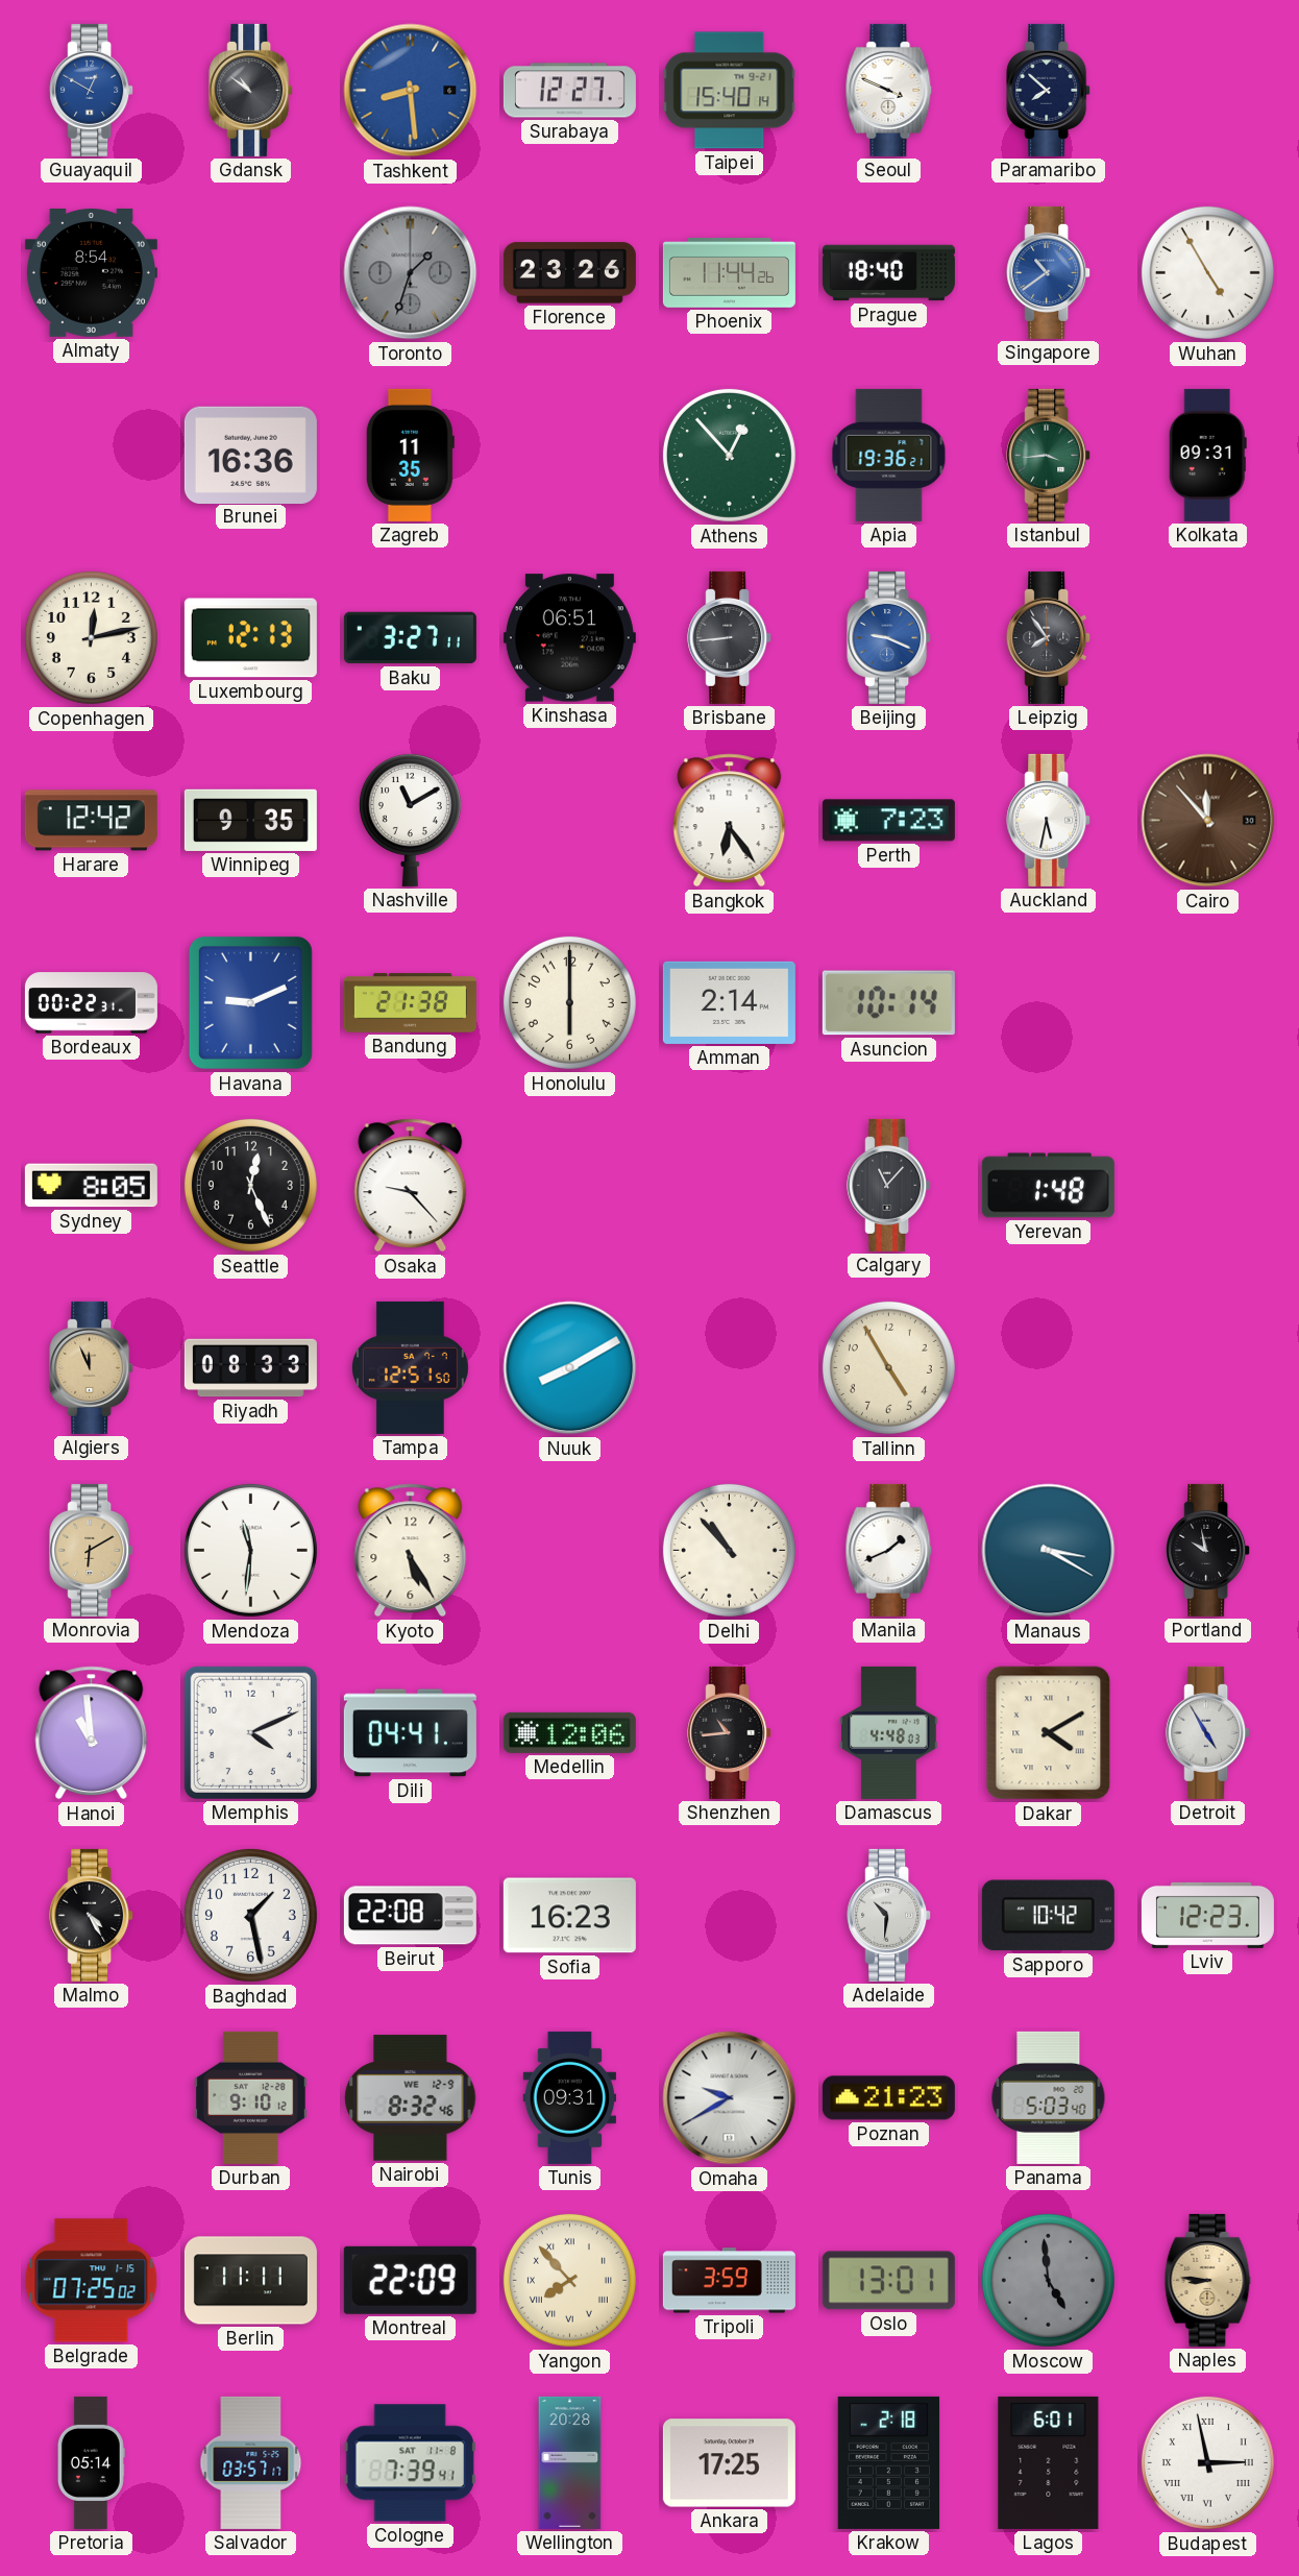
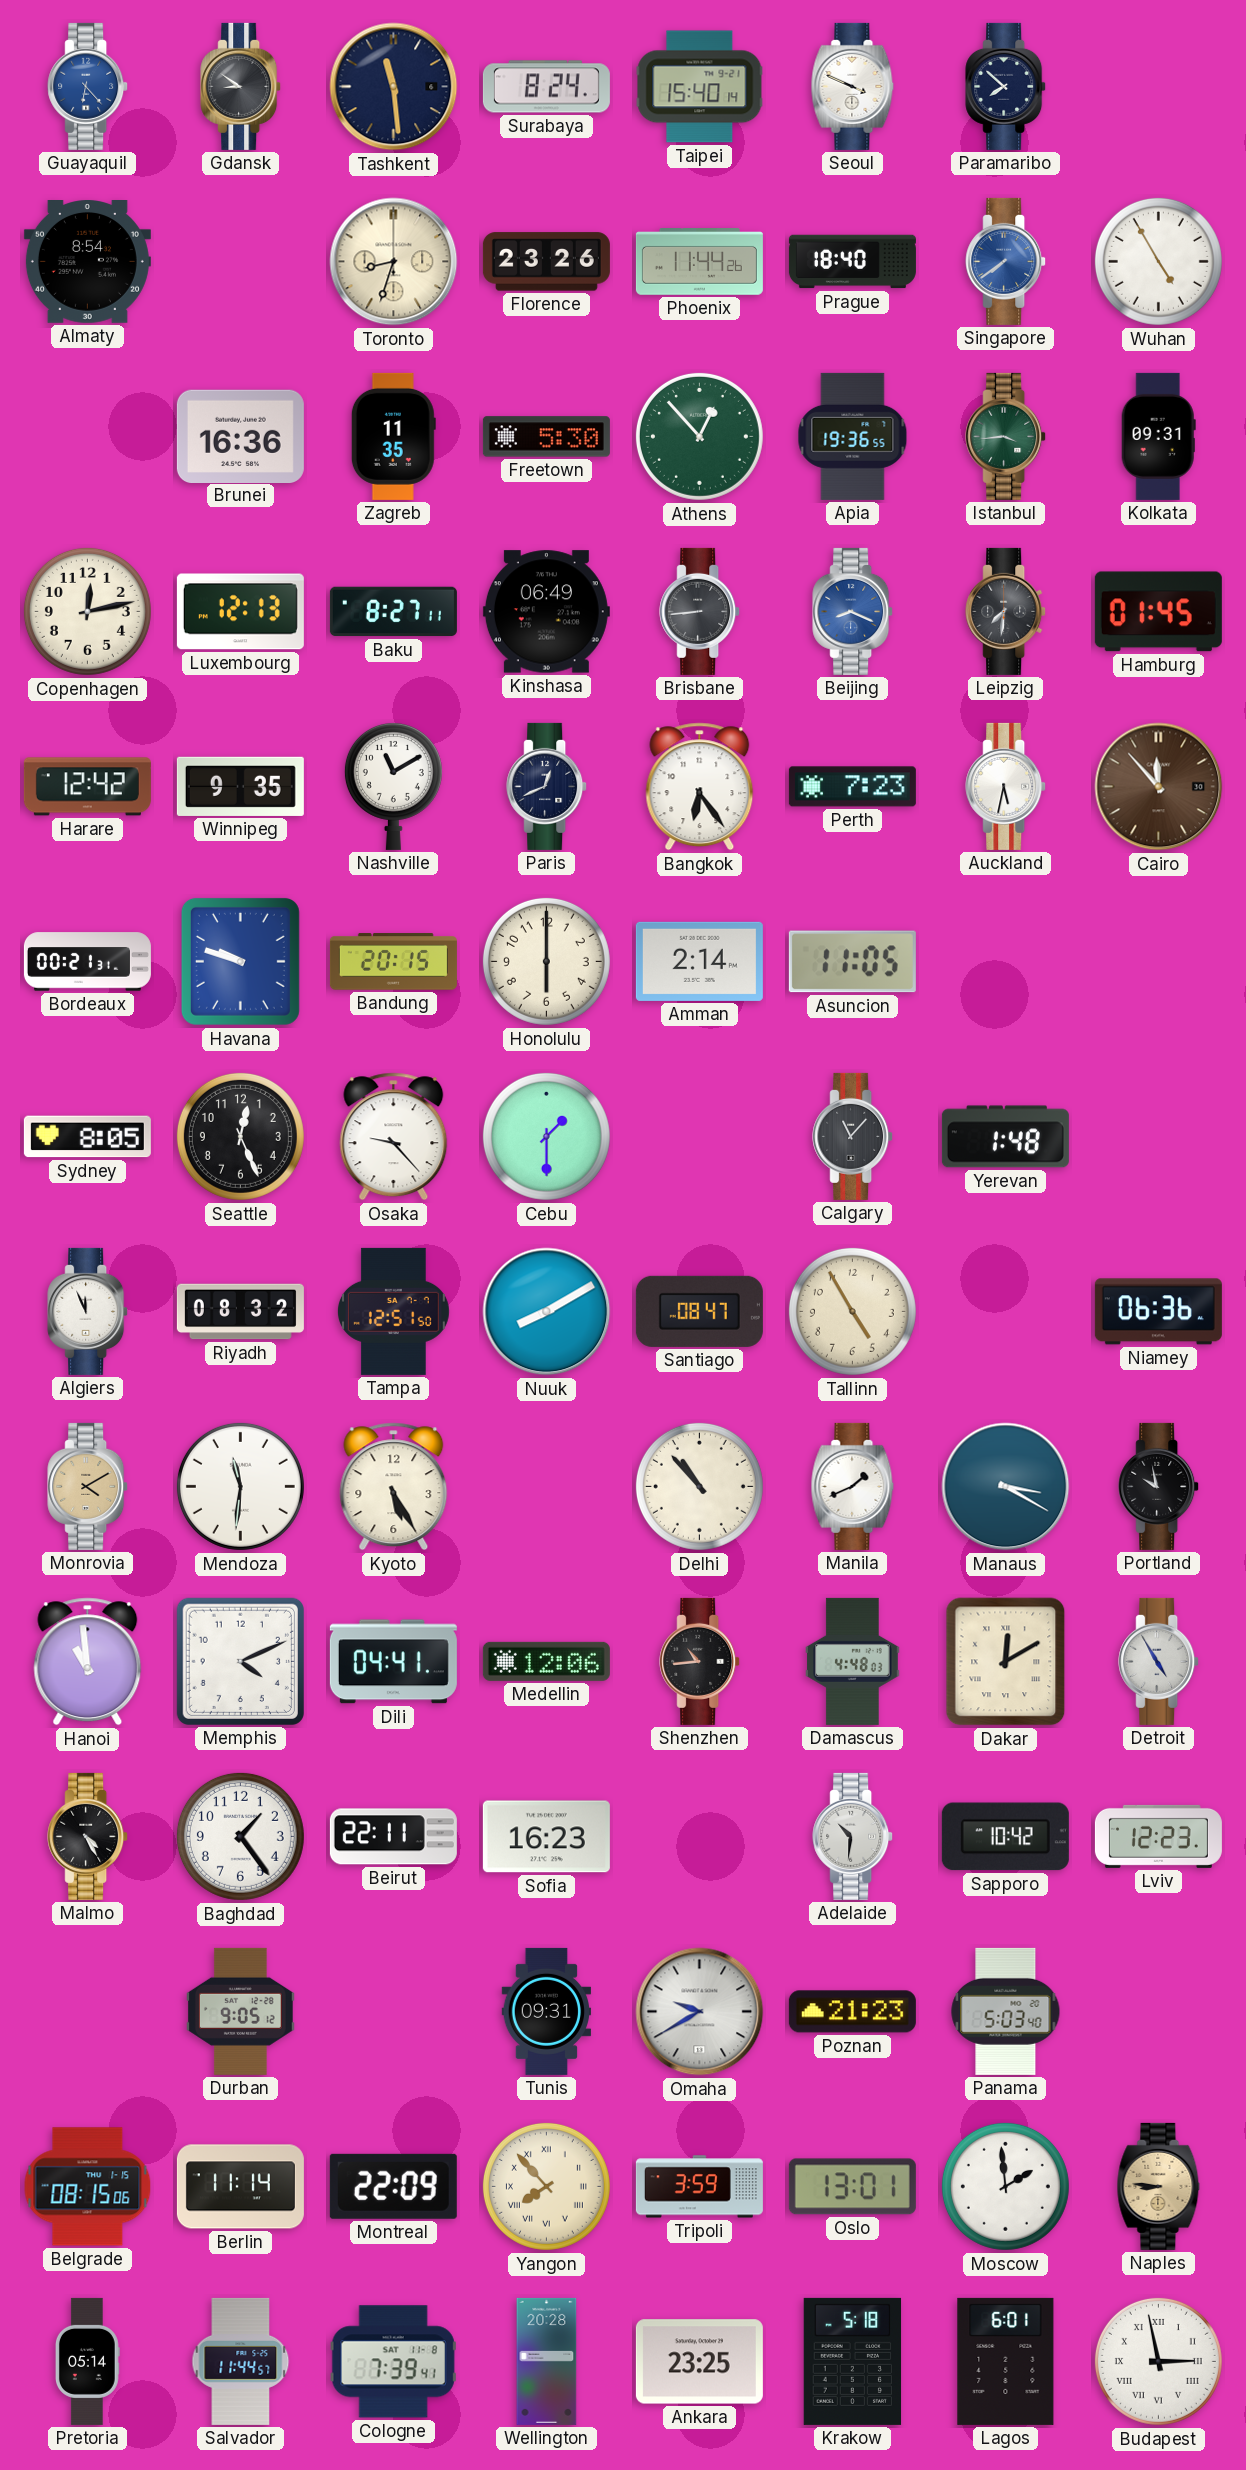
Guayaquil: 12:50 -> 6:23 (88, 86)
Gdansk: 10:51 -> 8:51 (241, 86)
Tashkent: 8:29 -> 11:29 (394, 87)
Tashkent dial: blue -> navy (394, 87)
Surabaya: 12:27 -> 8:24 (546, 87)
Toronto: 1:33 -> 8:33 (394, 262)
Toronto dial: grey -> cream (394, 262)
Singapore: 10:39 -> 7:39 (1006, 261)
Freetown: none -> 5:30 (546, 437)
Apia: 19:36:21 -> 19:36:55 (853, 436)
Baku: 3:27 -> 8:27 (393, 612)
Kinshasa: 06:51 -> 06:49 (546, 612)
Beijing: 9:19 -> 8:19 (853, 611)
Leipzig: 7:54 -> 7:31 (1006, 611)
Hamburg: none -> 01:45 (1158, 612)
Paris: none -> 12:41 (547, 786)
Bordeaux: 00:22 -> 00:21 (87, 962)
Havana: 9:11 -> 9:48 (240, 961)
Bandung: 21:38 -> 20:15 (393, 962)
Asuncion: 10:14 -> 11:05 (852, 962)
Cebu: none -> 1:30 (546, 1136)
Algiers dial: champagne -> white (88, 1311)
Riyadh: 08:33 -> 08:32 (240, 1312)
Santiago: none -> 08:47 (699, 1311)
Niamey: none -> 06:36 (1158, 1312)
Monrovia: 6:10 -> 4:10 (88, 1486)
Dakar: 4:10 -> 12:10 (1006, 1662)
Baghdad: 1:28 -> 1:24 (240, 1836)
Beirut: 22:08 -> 22:11 (393, 1837)
Durban: 9:10 -> 9:05 (240, 2011)
Nairobi: 8:32 -> none (411, 2098)
Belgrade: 07:25 -> 08:15 (88, 2187)
Berlin: 11:11 -> 11:14 (240, 2187)
Moscow: 4:59 -> 1:59 (1005, 2186)
Moscow dial: grey -> white (1005, 2186)
Salvador: 03:57 -> 11:44 (241, 2361)
Ankara: 17:25 -> 23:25 (699, 2362)
Krakow: 2:18 -> 5:18 (853, 2361)
